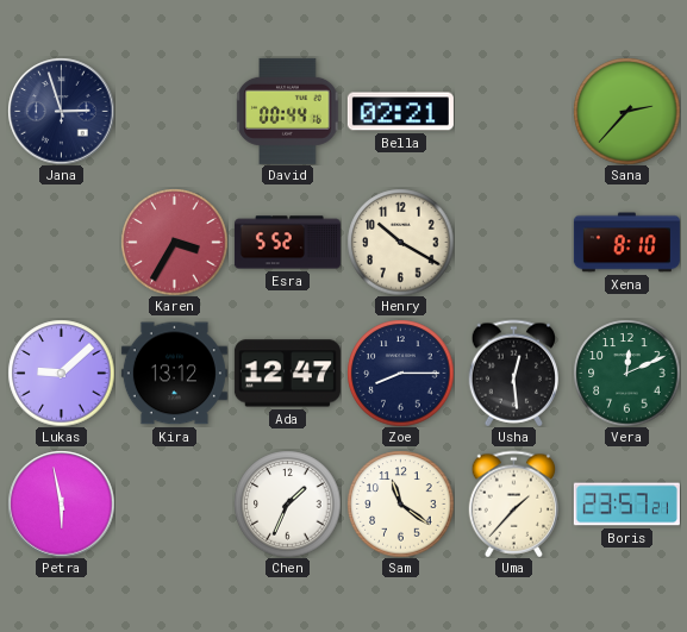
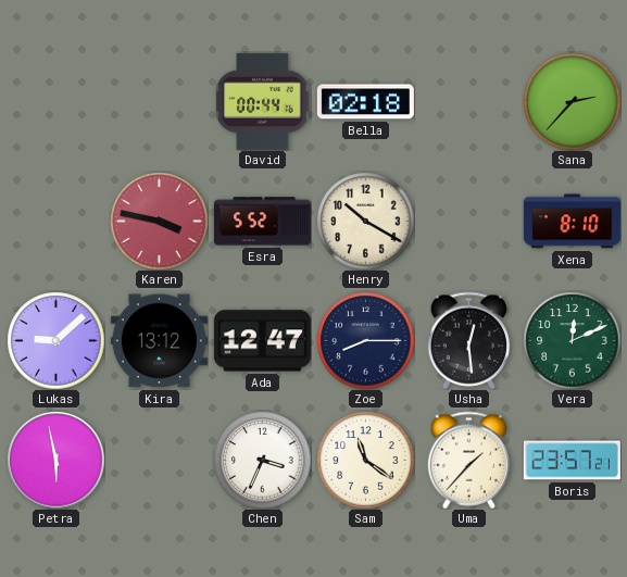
Jana: 2:57 -> none (61, 111)
Bella: 02:21 -> 02:18 (365, 102)
Karen: 3:35 -> 3:47 (159, 221)
Chen: 1:34 -> 3:34 (262, 460)
